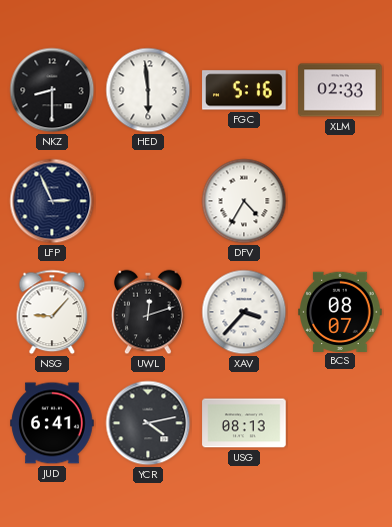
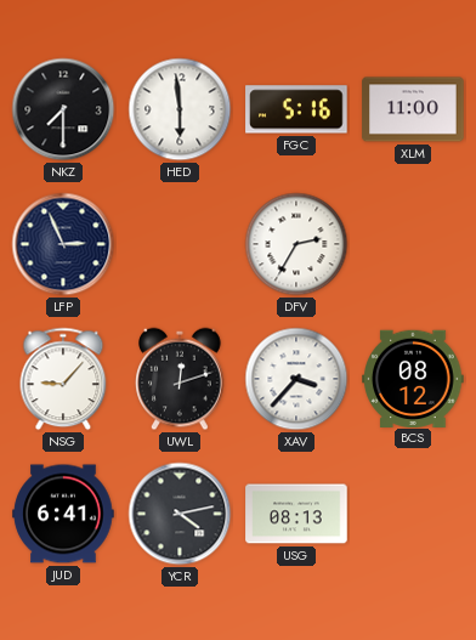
NKZ: 8:30 -> 7:30 (63, 109)
XLM: 02:33 -> 11:00 (413, 109)
DFV: 4:35 -> 2:35 (296, 244)
BCS: 08:07 -> 08:12 (413, 378)
